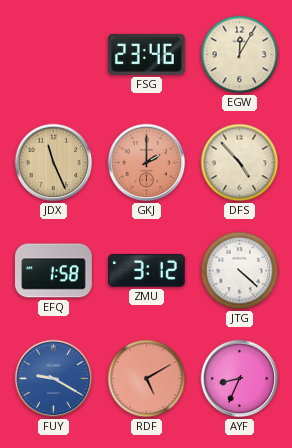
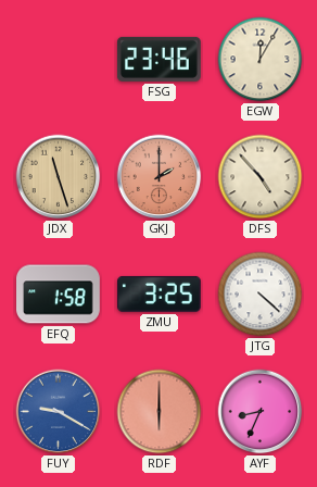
JDX: 11:26 -> 11:27 (59, 177)
ZMU: 3:12 -> 3:25 (160, 294)
RDF: 5:10 -> 6:00 (160, 412)
